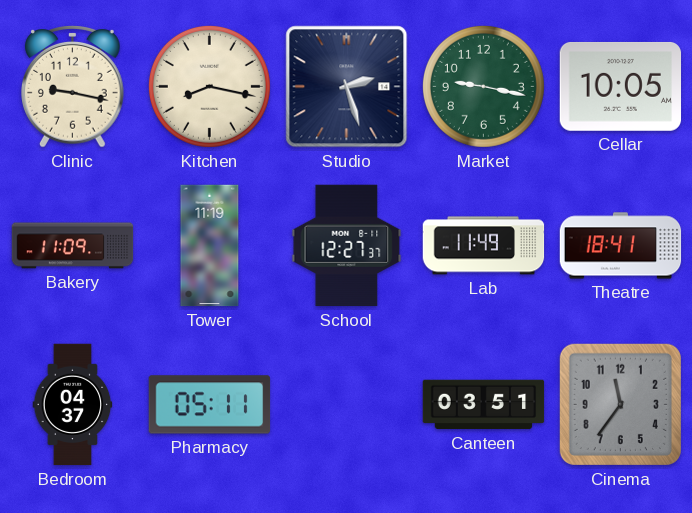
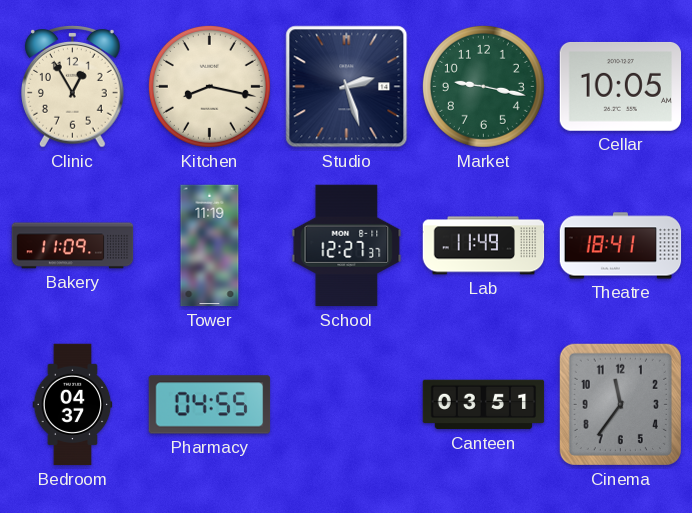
Clinic: 9:17 -> 12:55 (73, 87)
Pharmacy: 05:11 -> 04:55 (210, 405)
